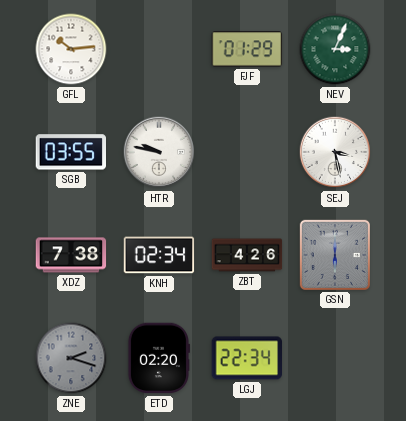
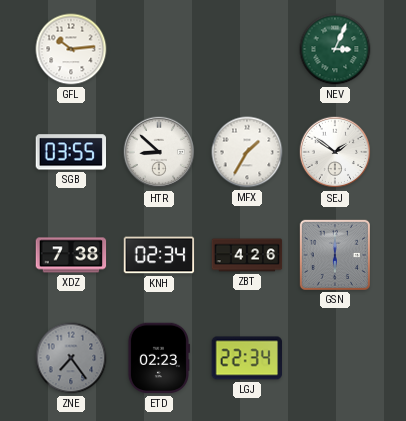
FJF: 01:29 -> none (247, 49)
HTR: 9:47 -> 8:52 (159, 152)
MFX: none -> 1:35 (247, 152)
SEJ: 3:28 -> 1:51 (335, 152)
ZNE: 2:18 -> 7:24 (71, 358)
ETD: 02:20 -> 02:23 (158, 358)
